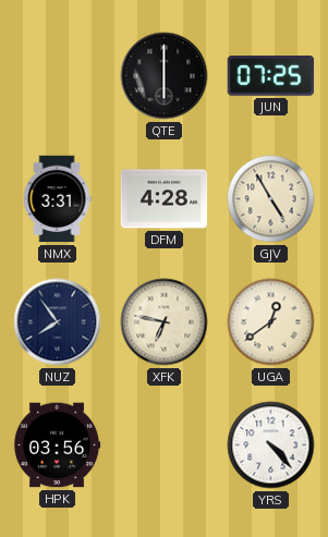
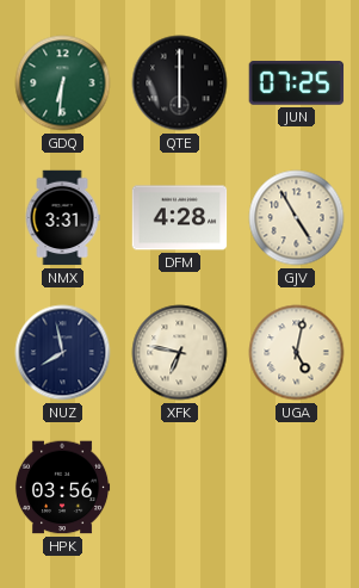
GDQ: none -> 6:31 (63, 83)
NUZ: 7:54 -> 7:58 (63, 353)
UGA: 12:39 -> 5:02 (297, 353)
YRS: 4:23 -> none (271, 446)
